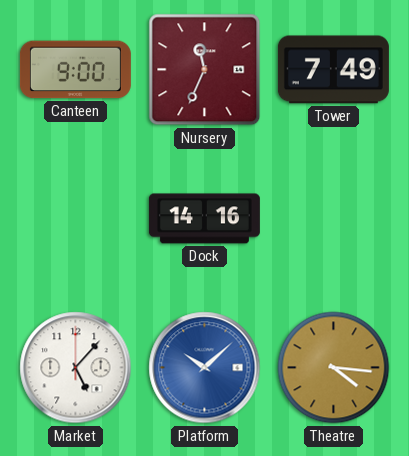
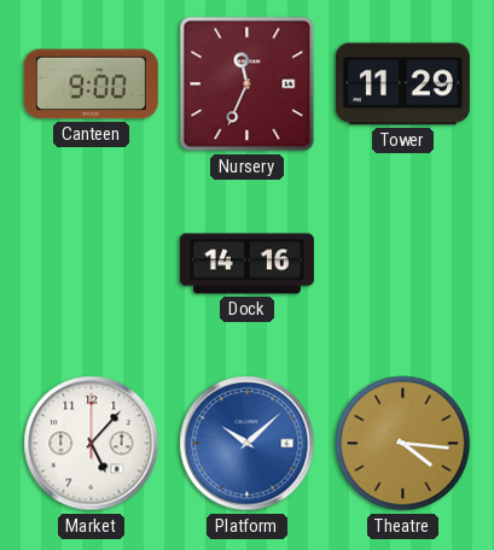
Tower: 7:49 -> 11:29 (402, 84)
